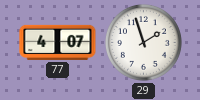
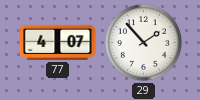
29: 1:57 -> 1:53 (143, 42)
